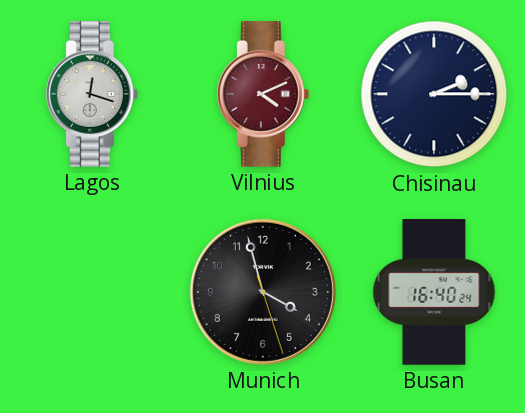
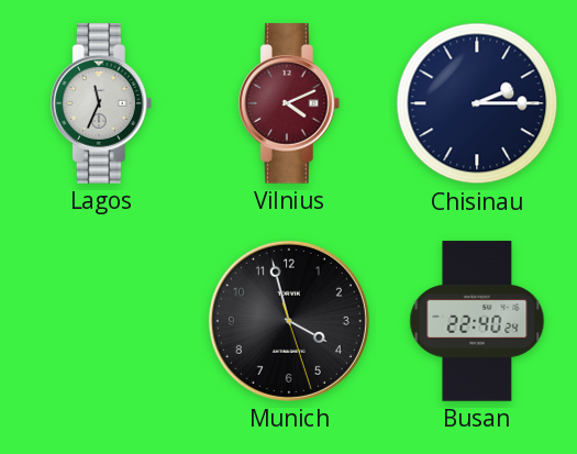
Lagos: 12:18 -> 11:34 (101, 103)
Busan: 16:40 -> 22:40 (477, 321)
